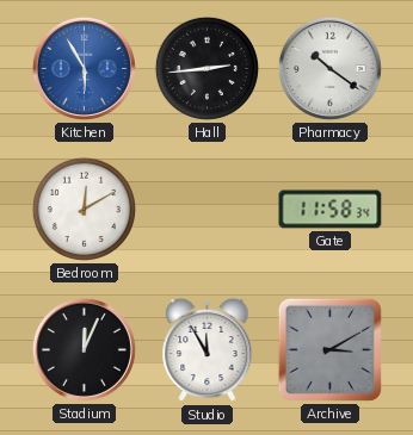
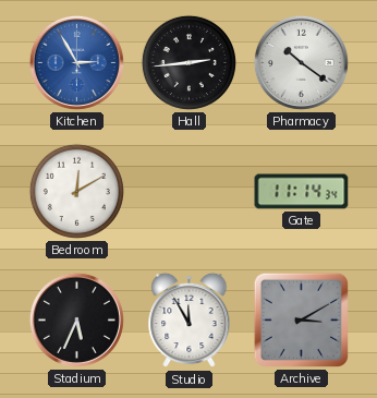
Kitchen: 5:55 -> 2:55 (76, 62)
Gate: 11:58 -> 11:14 (302, 192)
Stadium: 12:04 -> 5:34 (76, 319)
